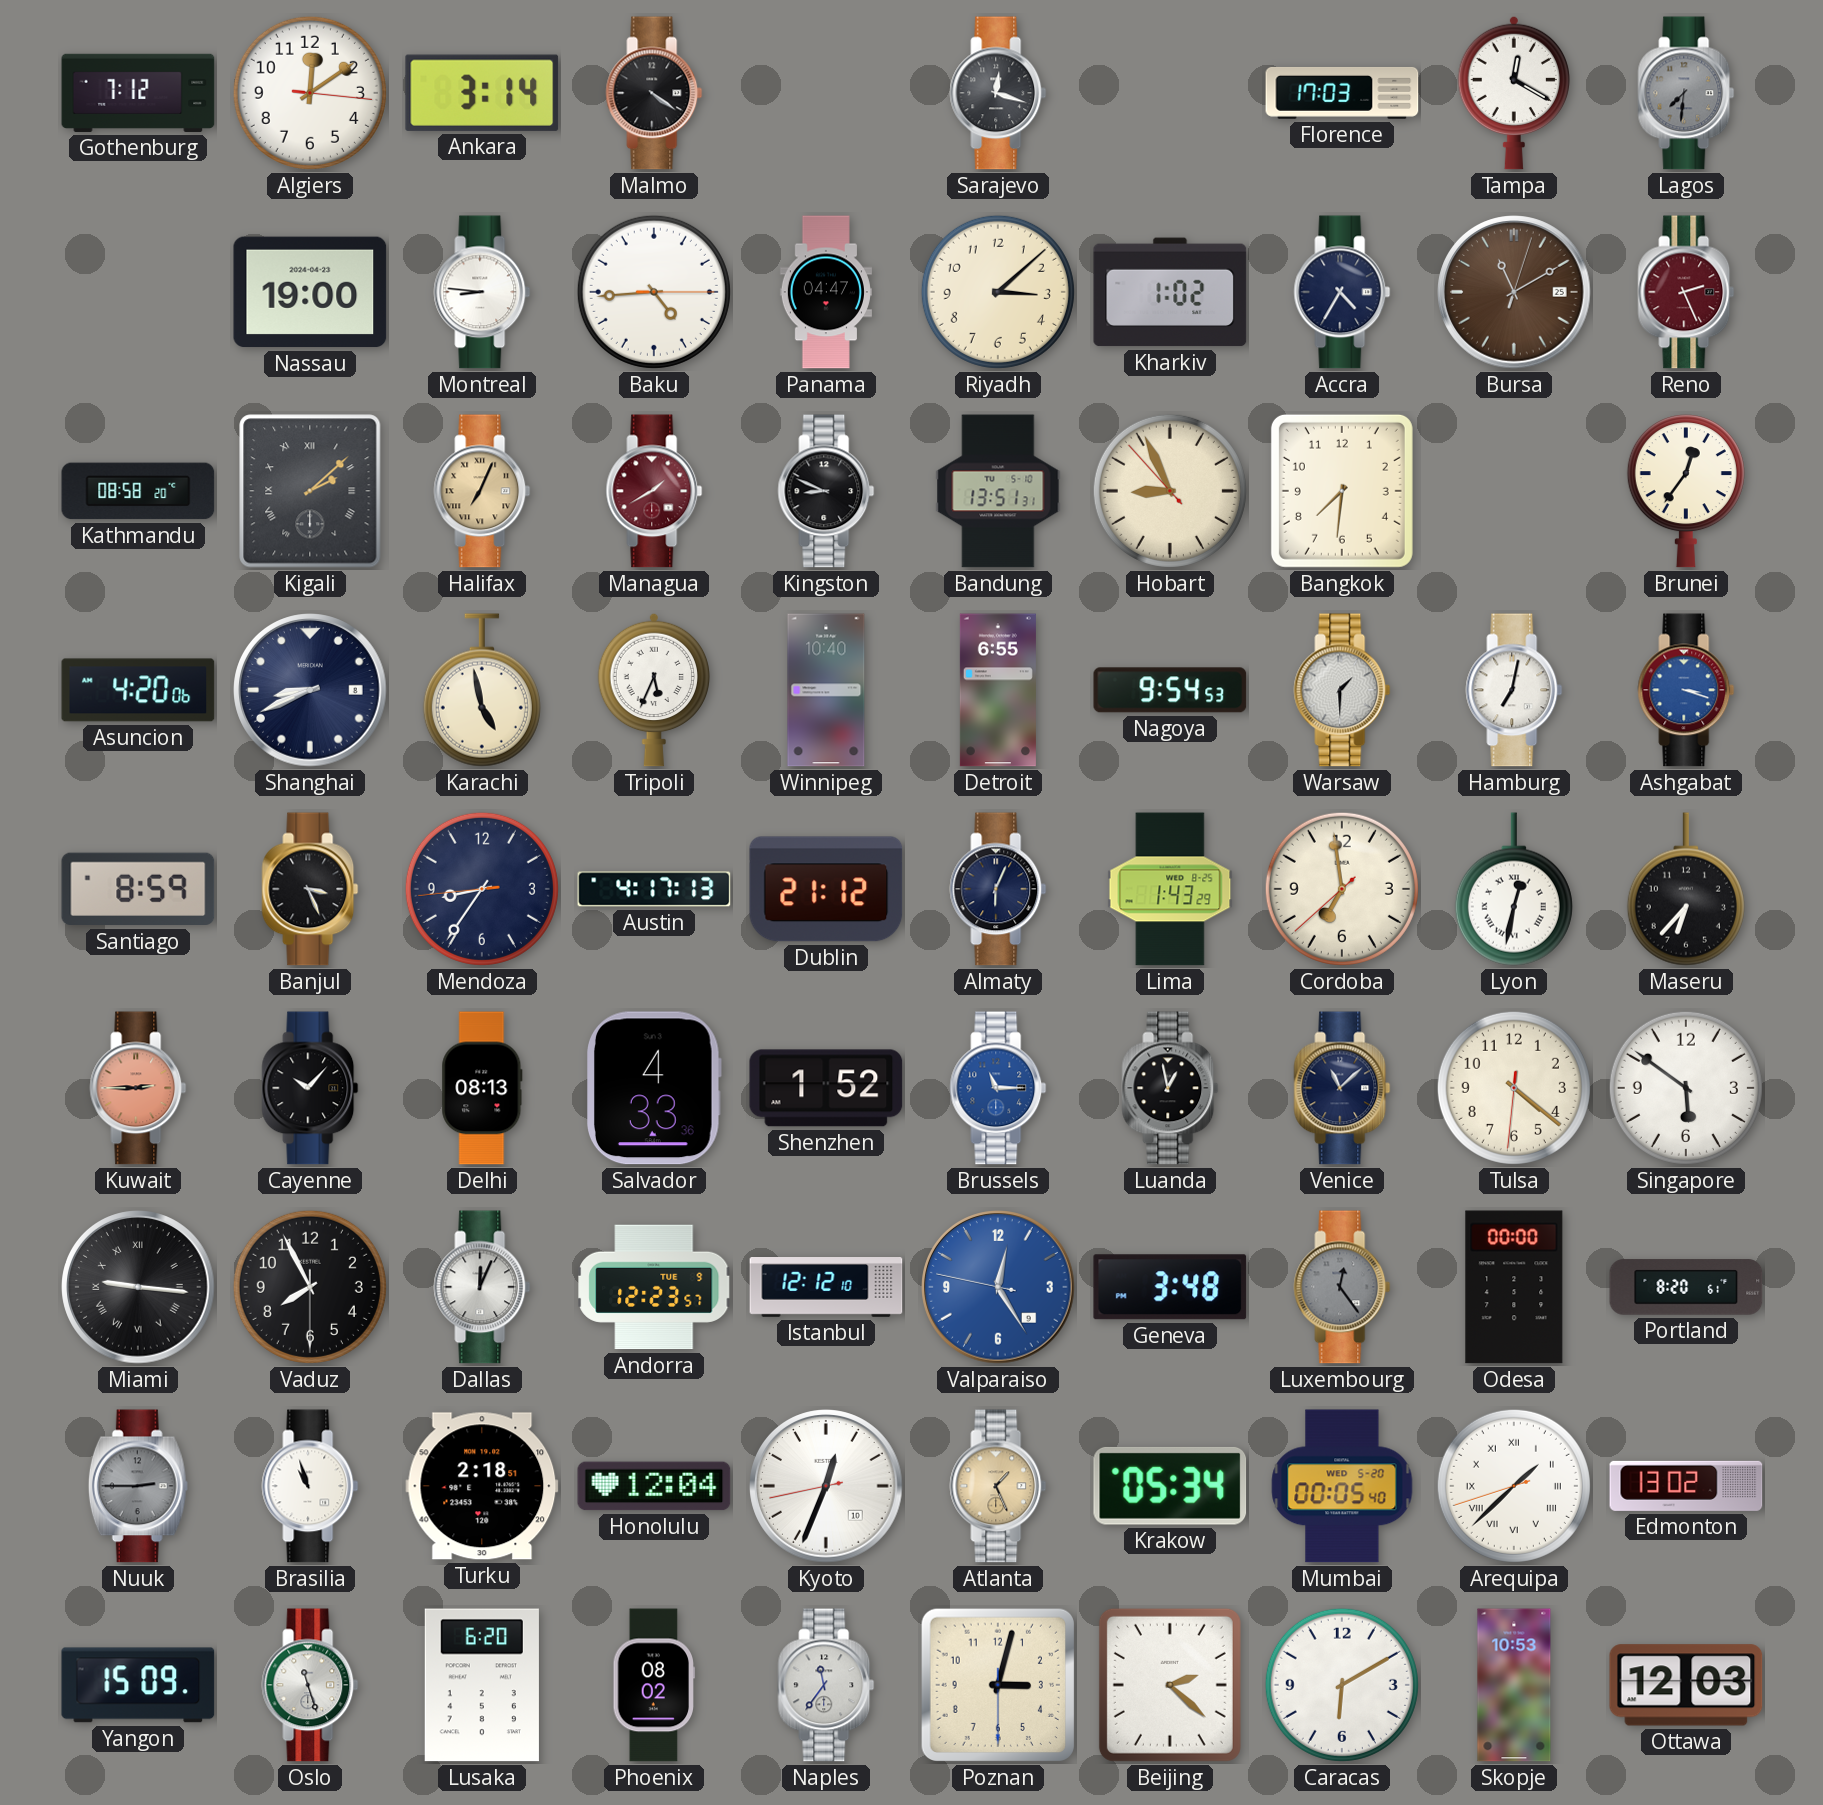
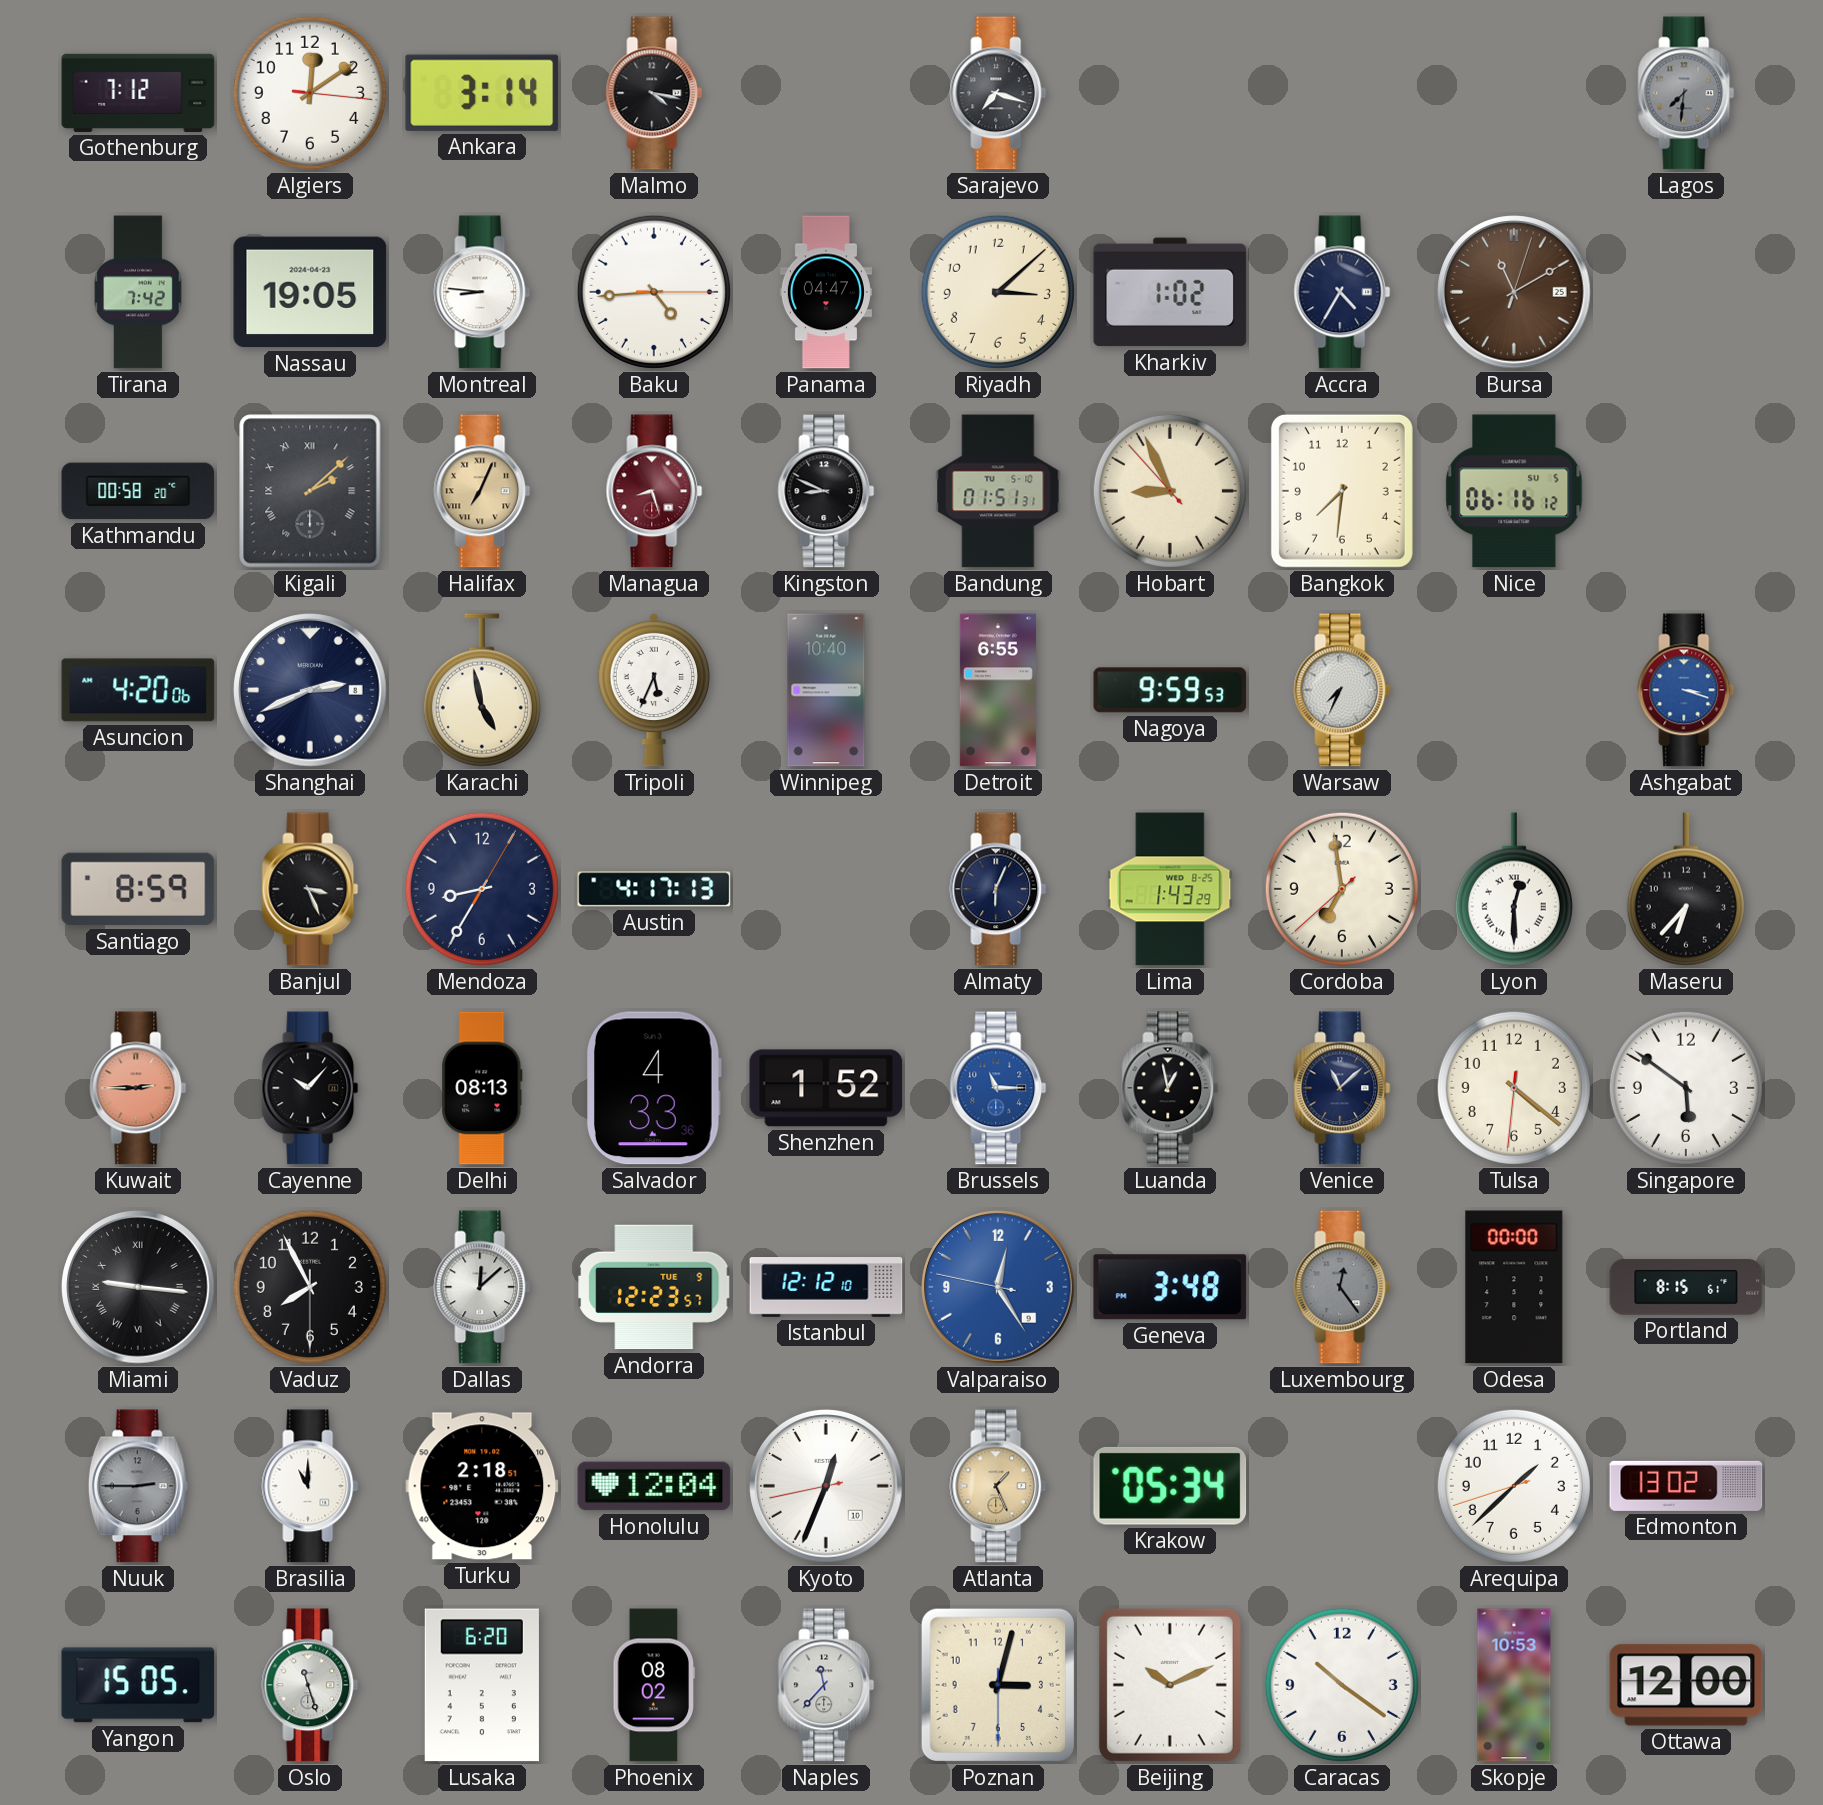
Malmo: 4:21 -> 4:17 (654, 93)
Sarajevo: 12:18 -> 7:18 (998, 93)
Florence: 17:03 -> none (1342, 93)
Tampa: 12:20 -> none (1514, 93)
Tirana: none -> 7:42 (138, 292)
Nassau: 19:00 -> 19:05 (310, 292)
Reno: 2:26 -> none (1686, 292)
Kathmandu: 08:58 -> 00:58 (138, 491)
Managua: 1:40 -> 8:27 (654, 491)
Bandung: 13:51 -> 01:51 (998, 491)
Nice: none -> 06:16 (1514, 491)
Brunei: 12:36 -> none (1686, 491)
Shanghai: 8:41 -> 2:41 (310, 690)
Nagoya: 9:54 -> 9:59 (1170, 690)
Warsaw: 1:30 -> 7:34 (1342, 690)
Hamburg: 7:02 -> none (1514, 690)
Mendoza: 8:35:44 -> 8:35:05 (482, 889)
Dublin: 21:12 -> none (826, 889)
Lyon: 12:32 -> 12:30 (1514, 889)
Dallas: 12:04 -> 12:08 (482, 1287)
Portland: 8:20 -> 8:15 (1686, 1287)
Brasilia: 10:57 -> 11:00 (310, 1486)
Mumbai: 00:05 -> none (1342, 1486)
Arequipa numerals: Roman -> Arabic (1514, 1486)
Yangon: 15:09 -> 15:05 (138, 1685)
Naples: 11:36 -> 11:37 (826, 1685)
Beijing: 2:22 -> 10:11 (1170, 1685)
Caracas: 6:10 -> 10:21 (1342, 1685)
Ottawa: 12:03 -> 12:00 (1686, 1685)
